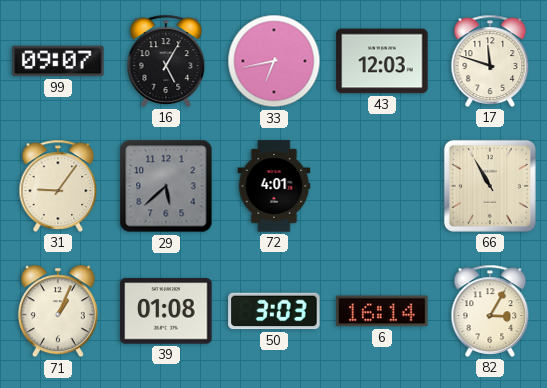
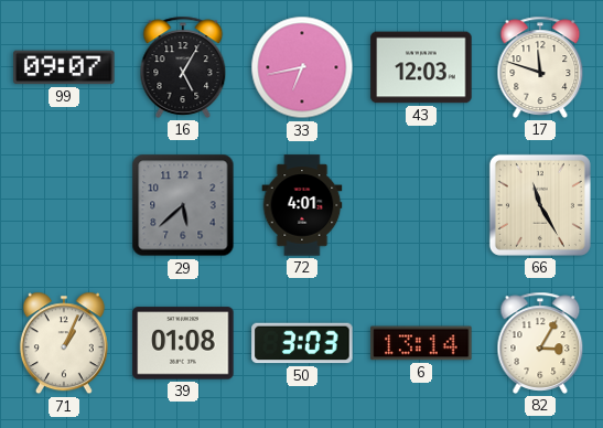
31: 9:06 -> none (58, 186)
66: 10:55 -> 11:25 (540, 205)
6: 16:14 -> 13:14 (421, 343)
